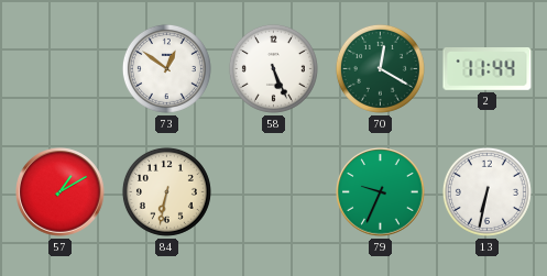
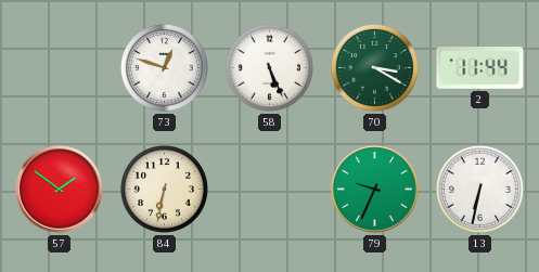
73: 12:51 -> 12:48 (164, 67)
70: 12:20 -> 3:20 (374, 67)
57: 1:10 -> 1:51 (60, 190)
